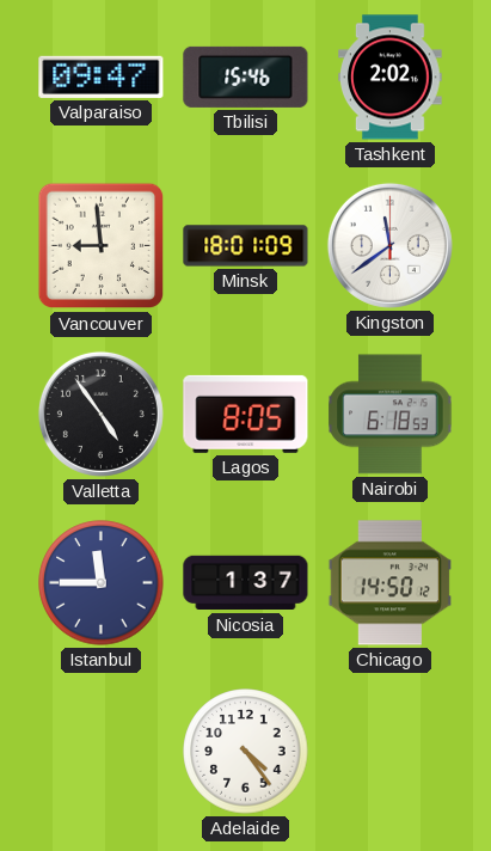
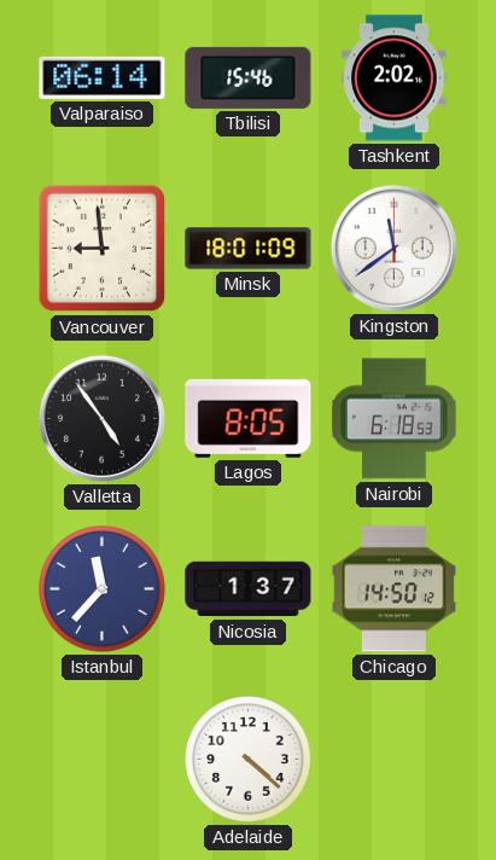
Valparaiso: 09:47 -> 06:14 (103, 77)
Istanbul: 11:45 -> 11:37 (103, 589)
Adelaide: 4:24 -> 4:22 (249, 760)
